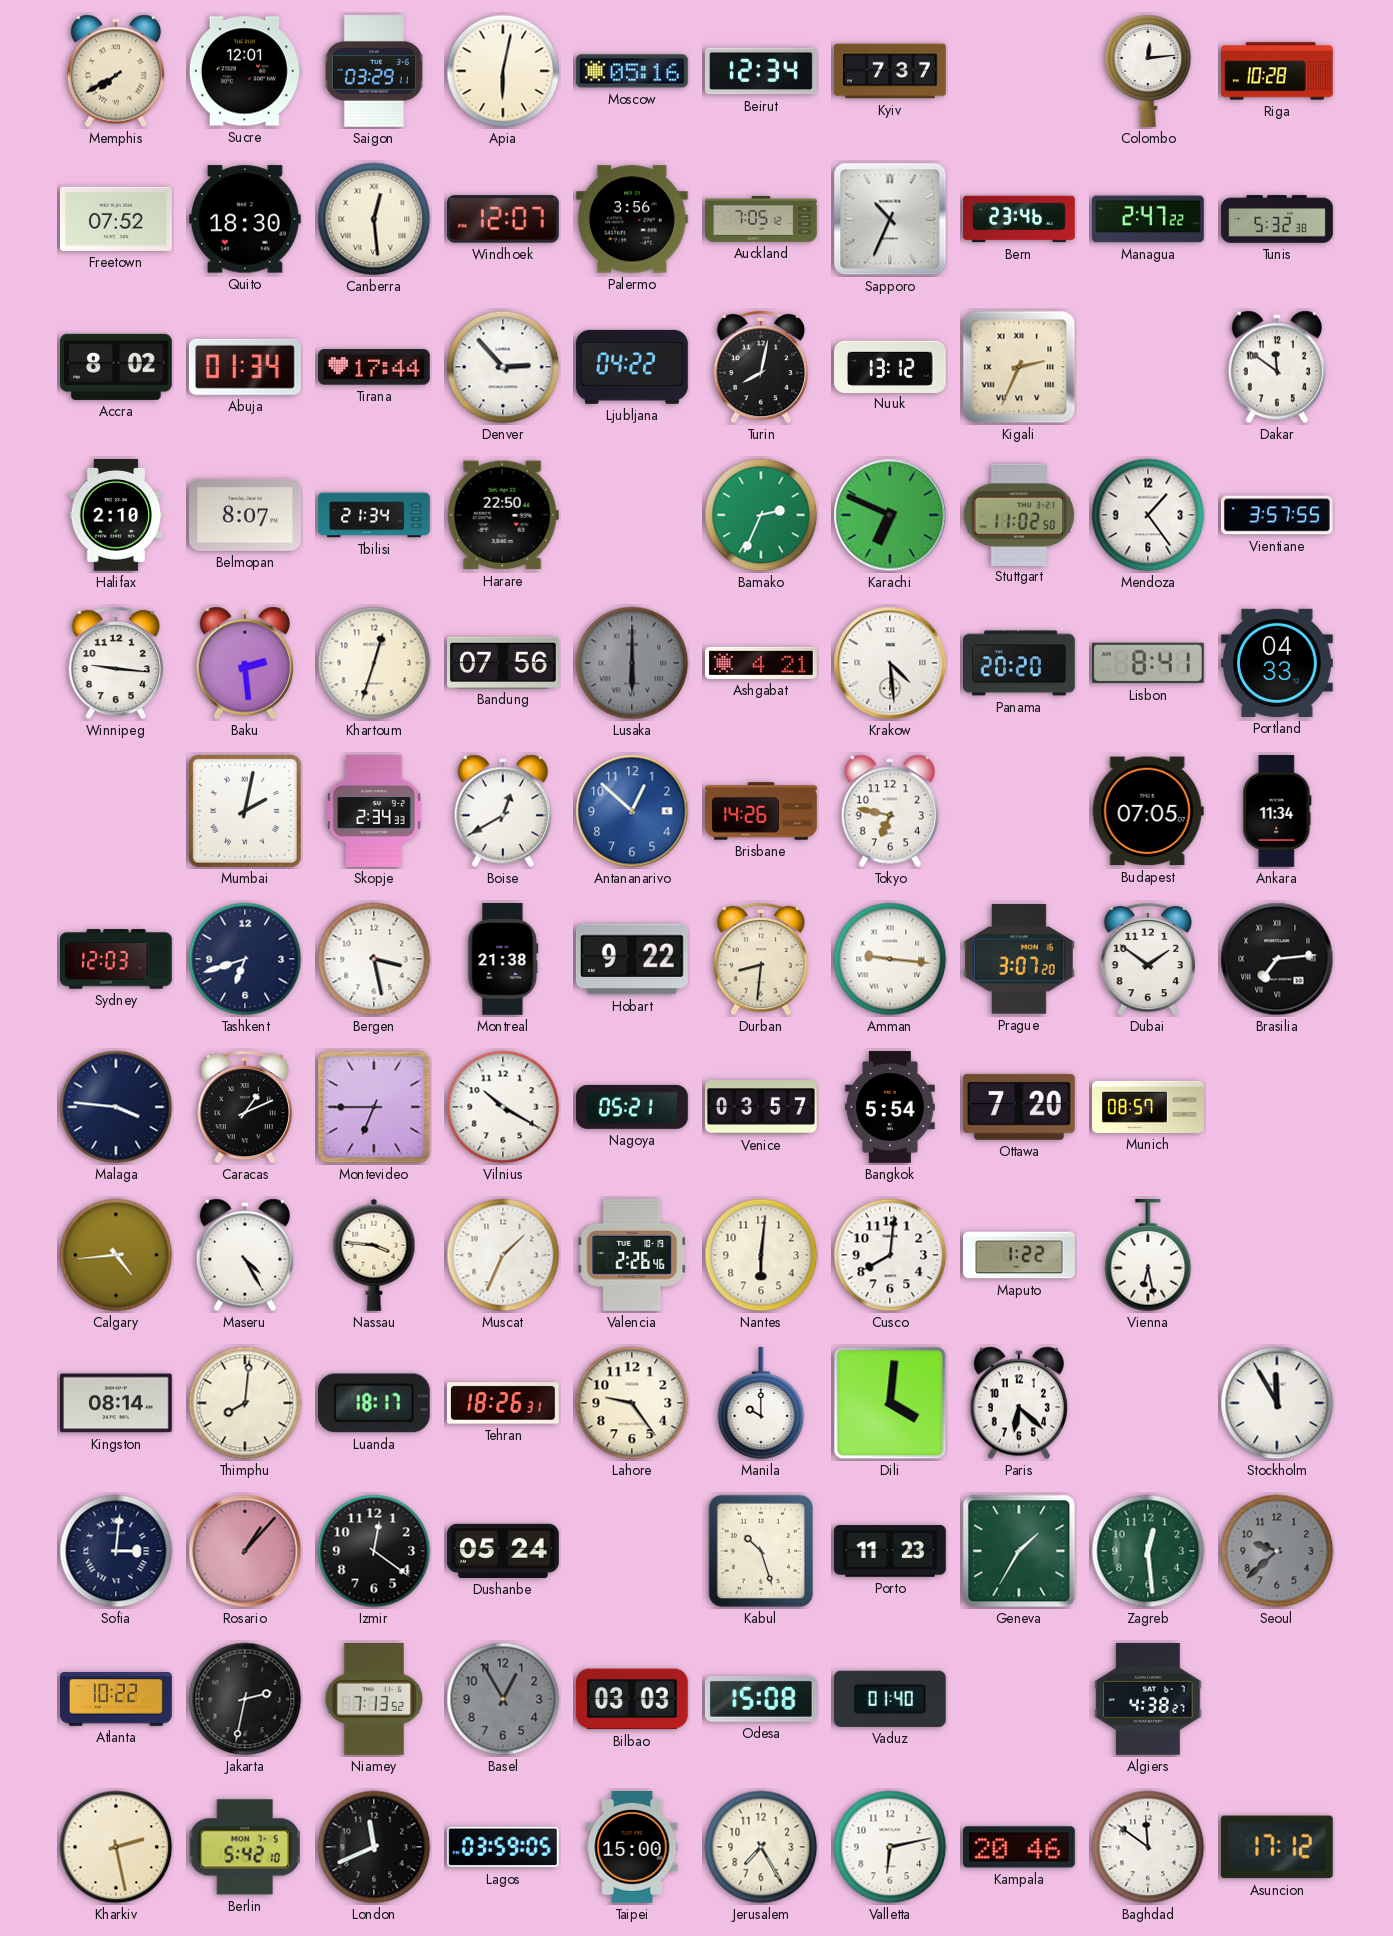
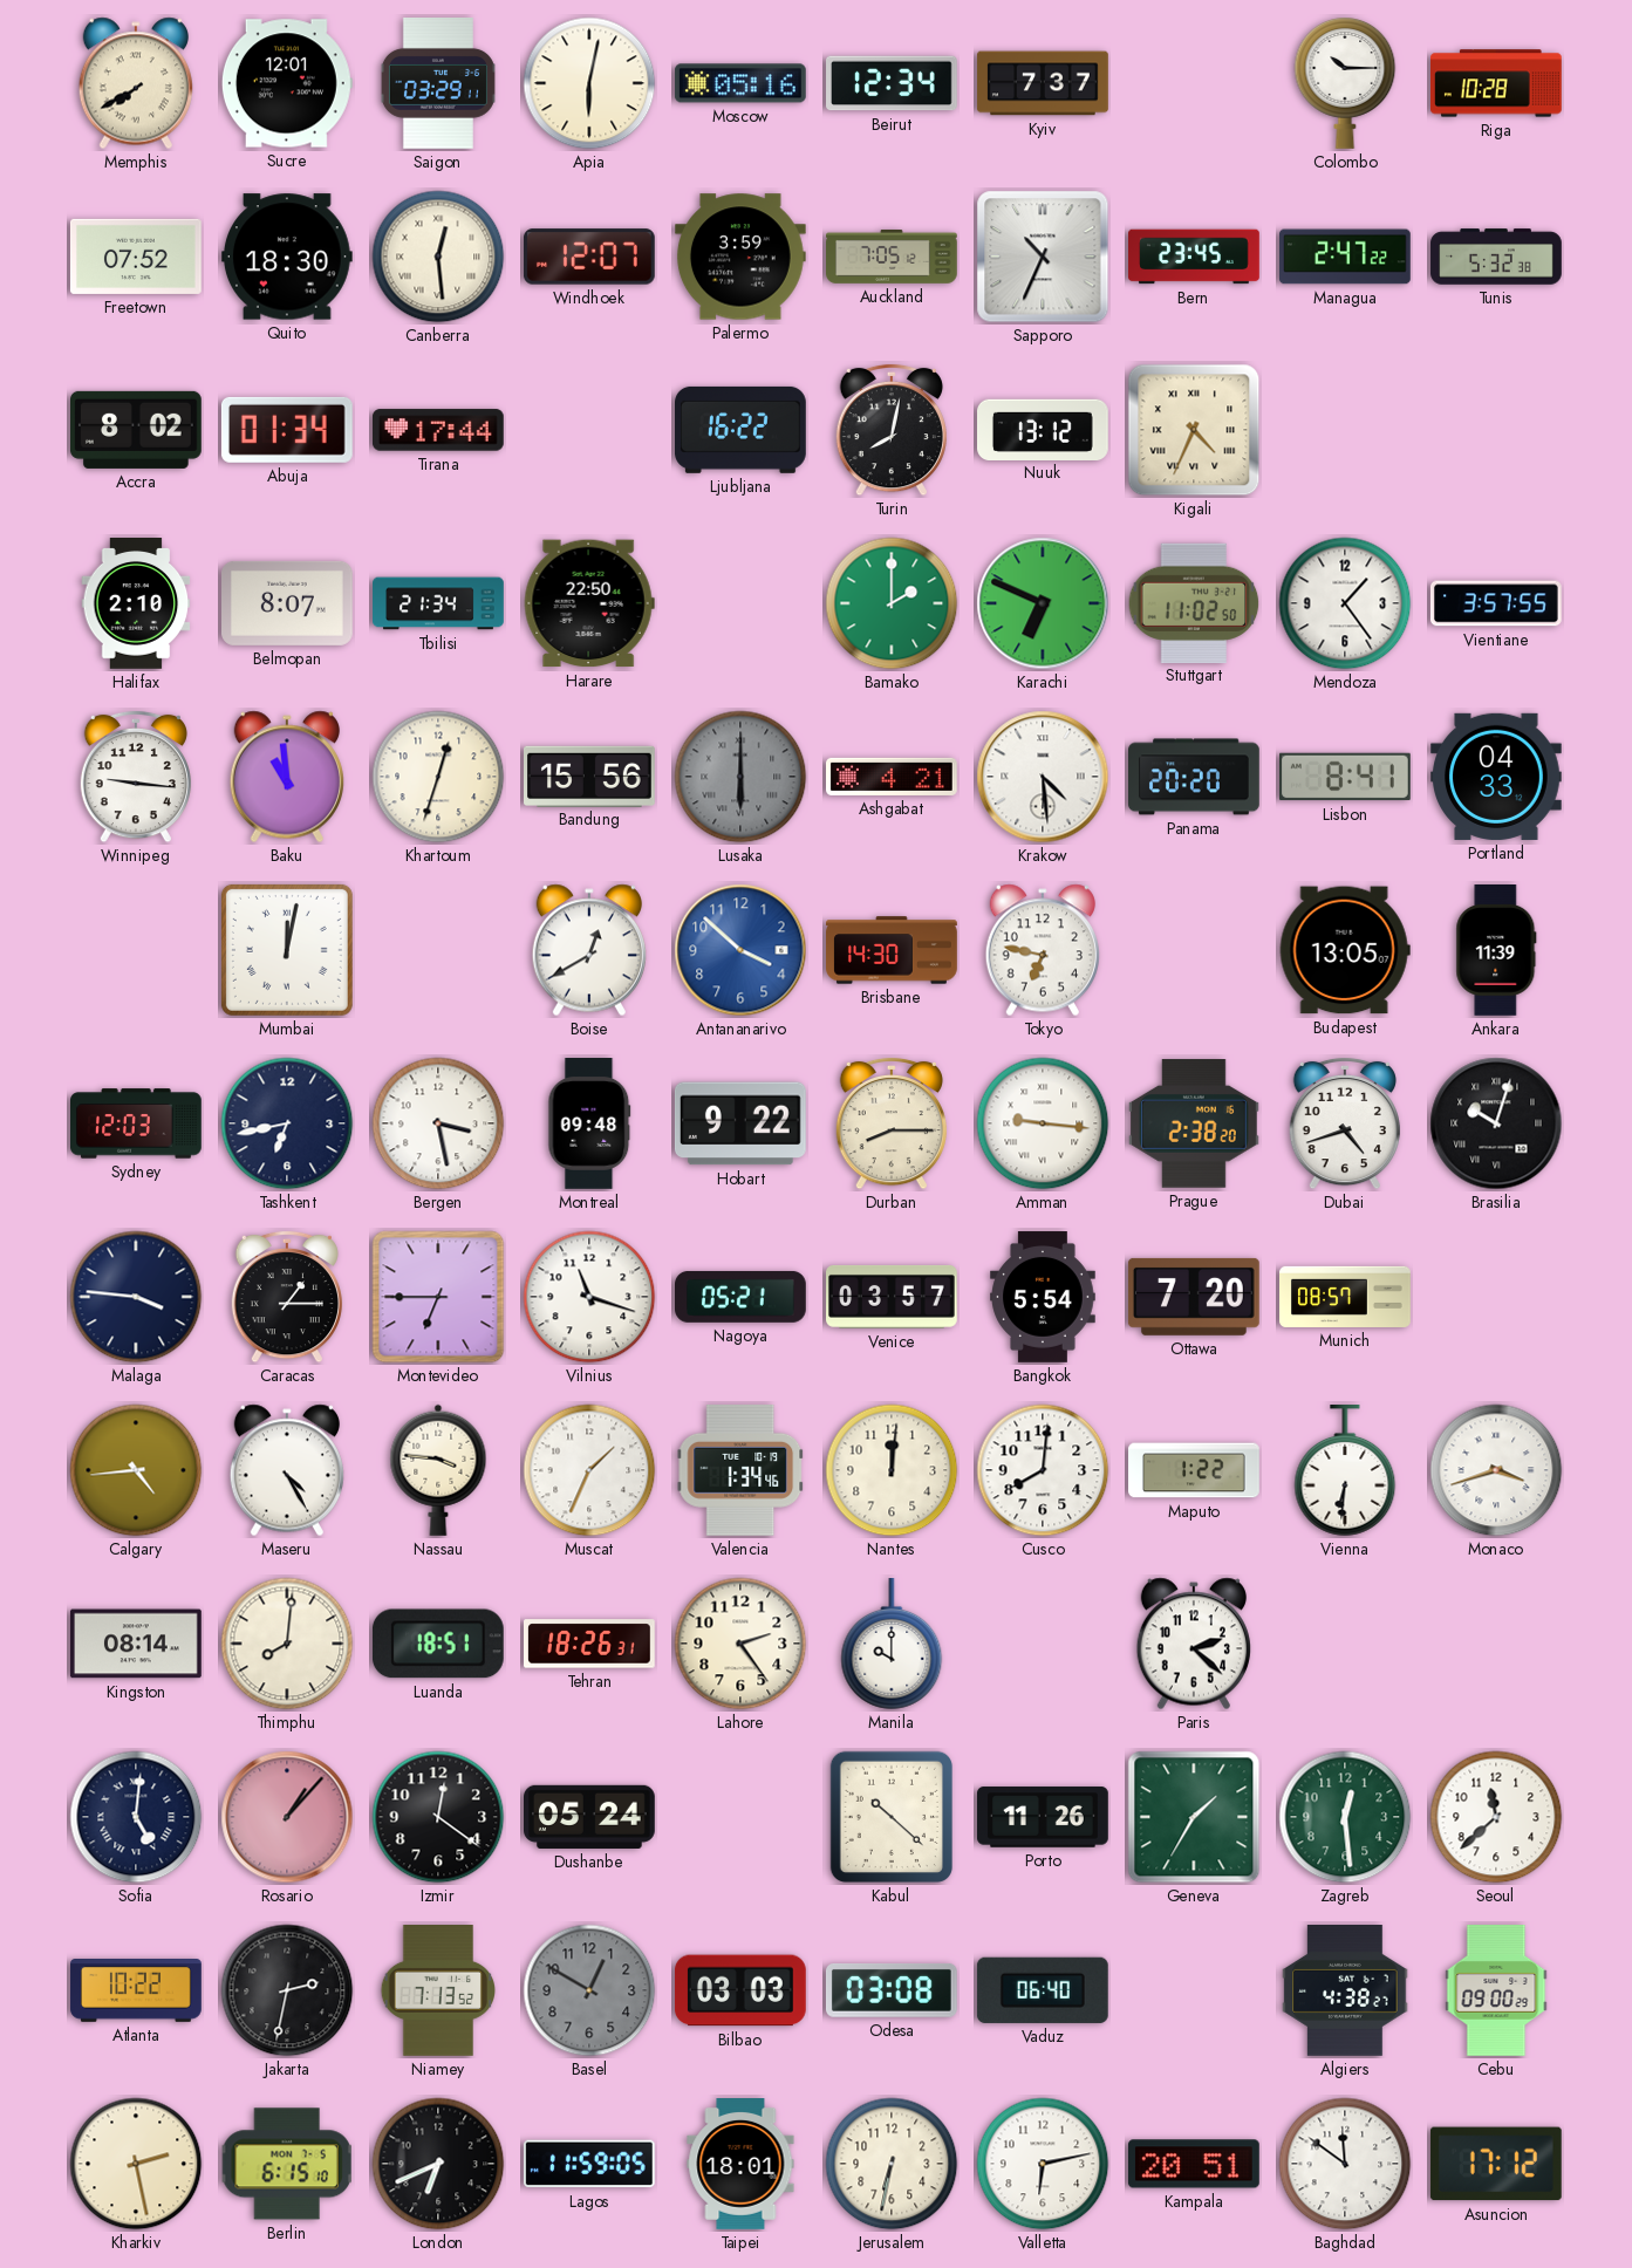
Colombo: 12:14 -> 10:15 (1345, 83)
Palermo: 3:56 -> 3:59 (740, 257)
Bern: 23:46 -> 23:45 (1194, 257)
Denver: 2:53 -> none (503, 367)
Ljubljana: 04:22 -> 16:22 (742, 430)
Kigali: 2:34 -> 4:34 (1194, 430)
Dakar: 11:51 -> none (1276, 367)
Bamako: 2:34 -> 2:00 (892, 603)
Baku: 2:29 -> 10:59 (286, 777)
Bandung: 07:56 -> 15:56 (590, 776)
Mumbai: 2:02 -> 12:02 (287, 950)
Skopje: 2:34 -> none (374, 812)
Antananarivo: 12:52 -> 3:52 (740, 950)
Brisbane: 14:26 -> 14:30 (892, 950)
Budapest: 07:05 -> 13:05 (1345, 950)
Ankara: 11:34 -> 11:39 (1496, 951)
Tashkent: 6:42 -> 6:43 (287, 1123)
Montreal: 21:38 -> 09:48 (589, 1125)
Durban: 8:31 -> 8:15 (890, 1123)
Prague: 3:07 -> 2:38 (1194, 1123)
Dubai: 1:51 -> 4:42 (1344, 1123)
Brasilia: 7:14 -> 10:03 (1496, 1123)
Caracas: 1:11 -> 1:15 (286, 1297)
Vilnius: 10:20 -> 11:18 (589, 1297)
Valencia: 2:26 -> 1:34 (740, 1470)
Nantes: 6:01 -> 12:01 (892, 1470)
Vienna: 6:28 -> 6:31 (1345, 1471)
Monaco: none -> 3:42 (1496, 1470)
Luanda: 18:17 -> 18:51 (438, 1644)
Lahore: 9:24 -> 2:24 (740, 1644)
Dili: 4:01 -> none (890, 1403)
Paris: 6:22 -> 2:22 (1193, 1644)
Stockholm: 11:55 -> none (1277, 1403)
Sofia: 3:01 -> 5:01 (136, 1817)
Kabul: 10:27 -> 10:22 (892, 1817)
Porto: 11:23 -> 11:26 (1044, 1817)
Seoul: 9:38 -> 11:38 (1496, 1817)
Seoul dial: grey -> white (1496, 1817)
Basel: 12:55 -> 12:50 (589, 1990)
Odesa: 15:08 -> 03:08 (892, 1992)
Vaduz: 01:40 -> 06:40 (1043, 1990)
Cebu: none -> 09:00 (1496, 1992)
Berlin: 5:42 -> 6:15 (287, 2164)
London: 11:41 -> 6:41 (438, 2164)
Lagos: 03:59 -> 11:59 (589, 2164)
Taipei: 15:00 -> 18:01 (740, 2165)
Jerusalem: 7:25 -> 6:32 (892, 2164)
Kampala: 20:46 -> 20:51 (1194, 2164)
